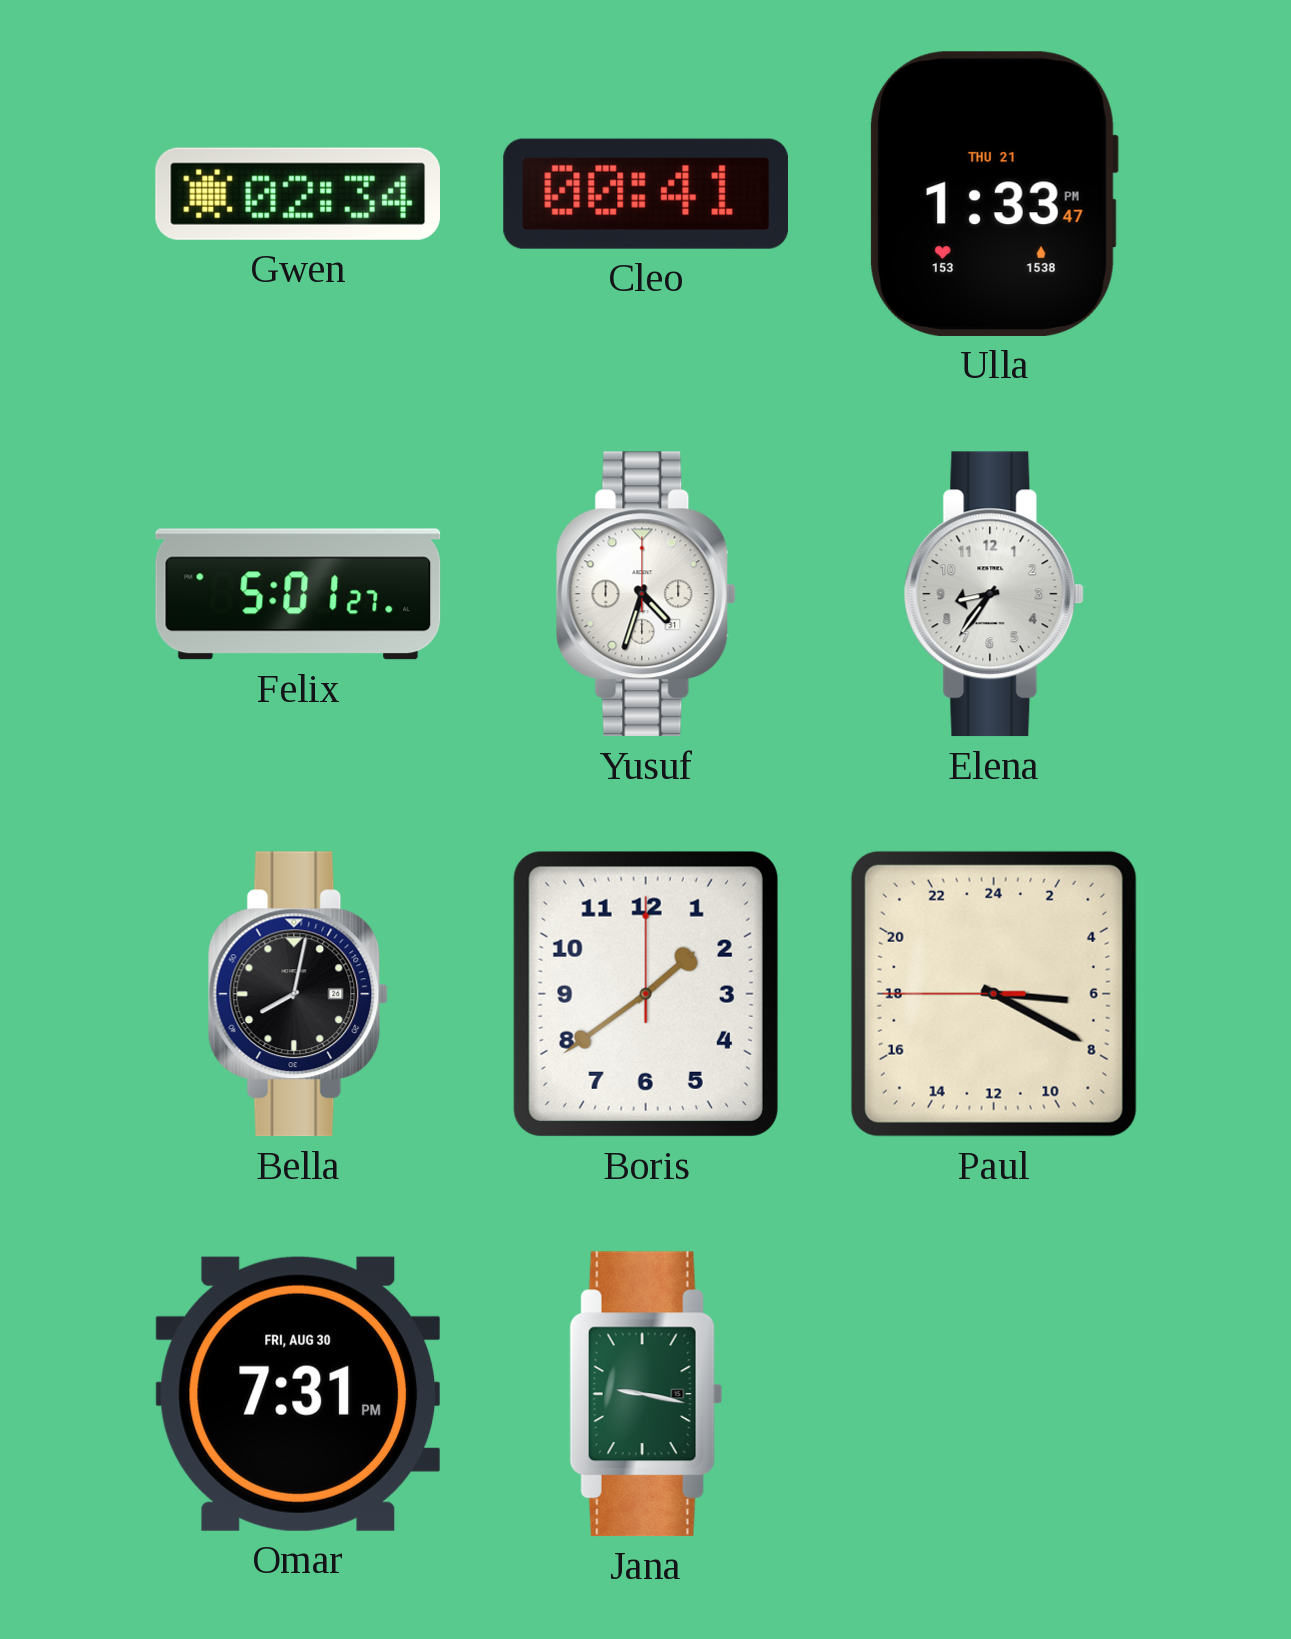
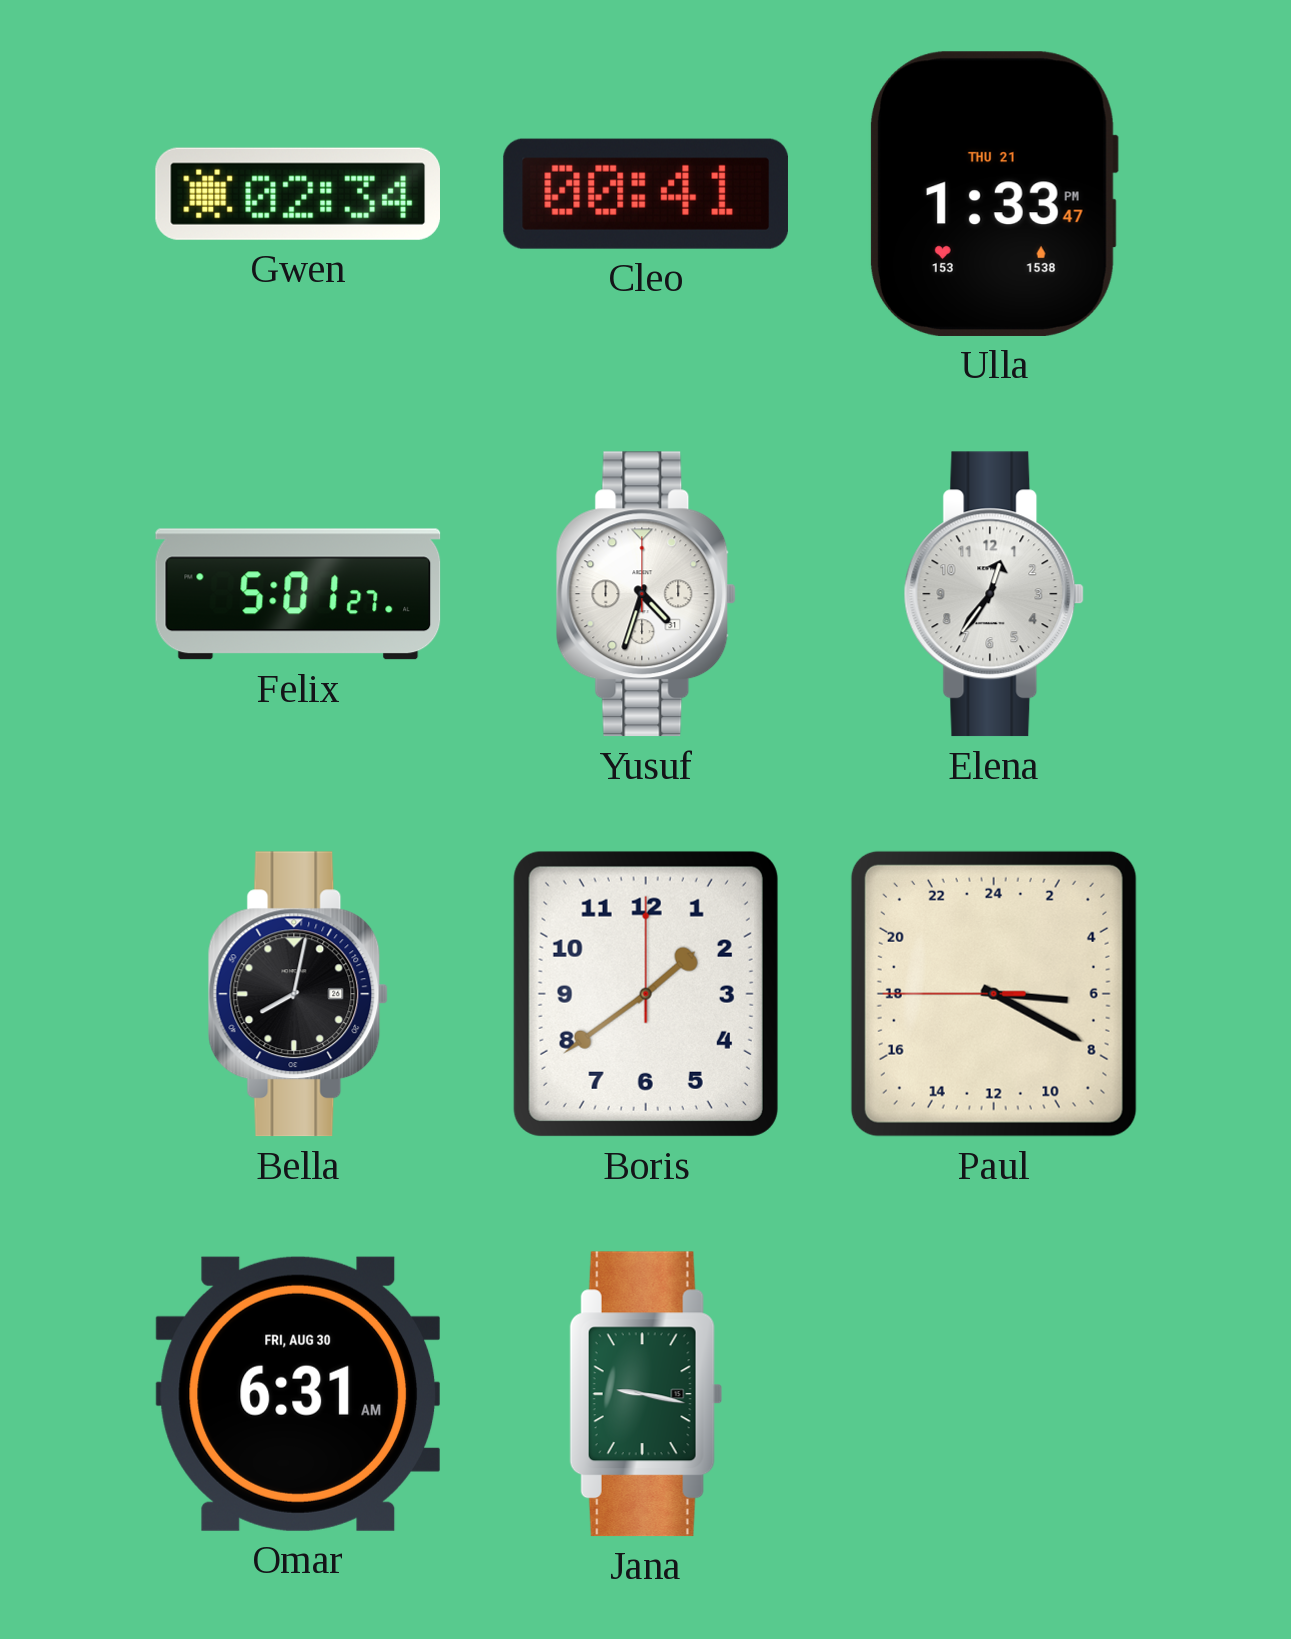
Elena: 8:36 -> 12:36 (994, 594)
Omar: 7:31 -> 6:31 (297, 1394)
